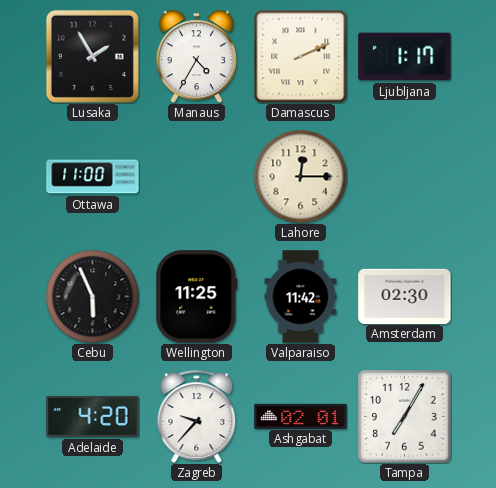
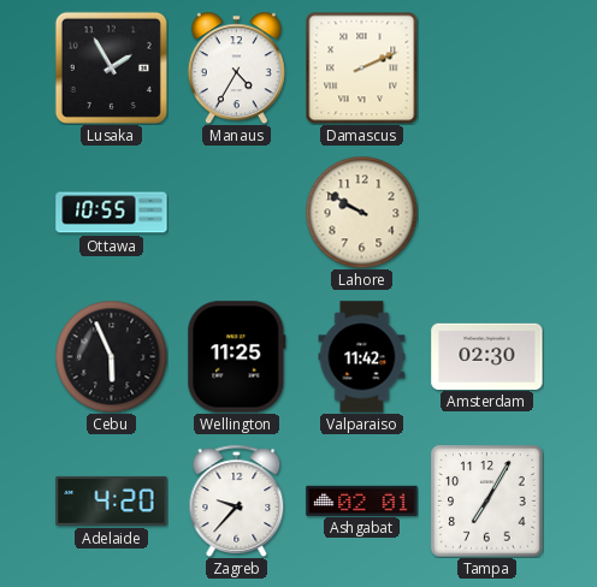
Ljubljana: 1:17 -> none (405, 57)
Ottawa: 11:00 -> 10:55 (112, 213)
Lahore: 12:15 -> 9:50 (361, 212)
